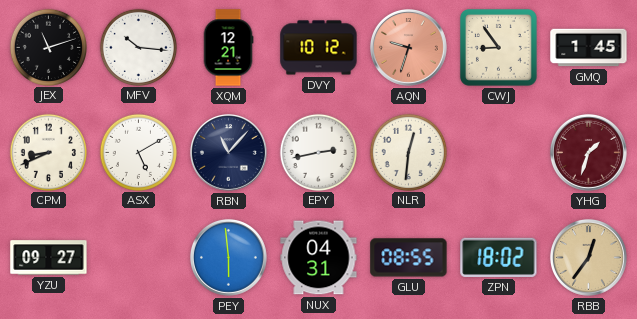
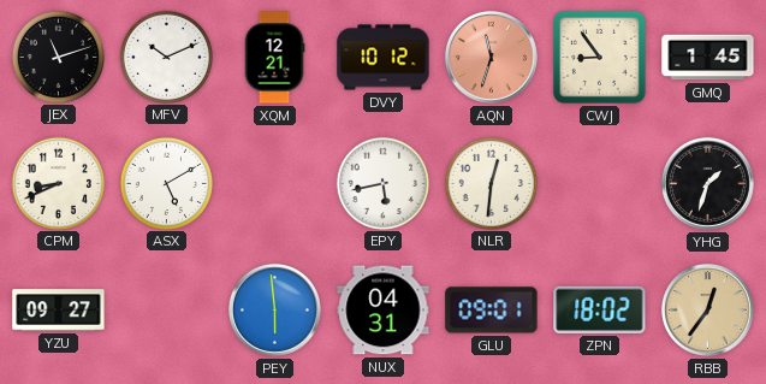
MFV: 10:16 -> 10:11 (166, 57)
AQN: 9:33 -> 11:33 (491, 57)
RBN: 11:07 -> none (228, 152)
EPY: 2:43 -> 5:43 (382, 183)
YHG dial: burgundy -> black (707, 183)
GLU: 08:55 -> 09:01 (492, 311)
